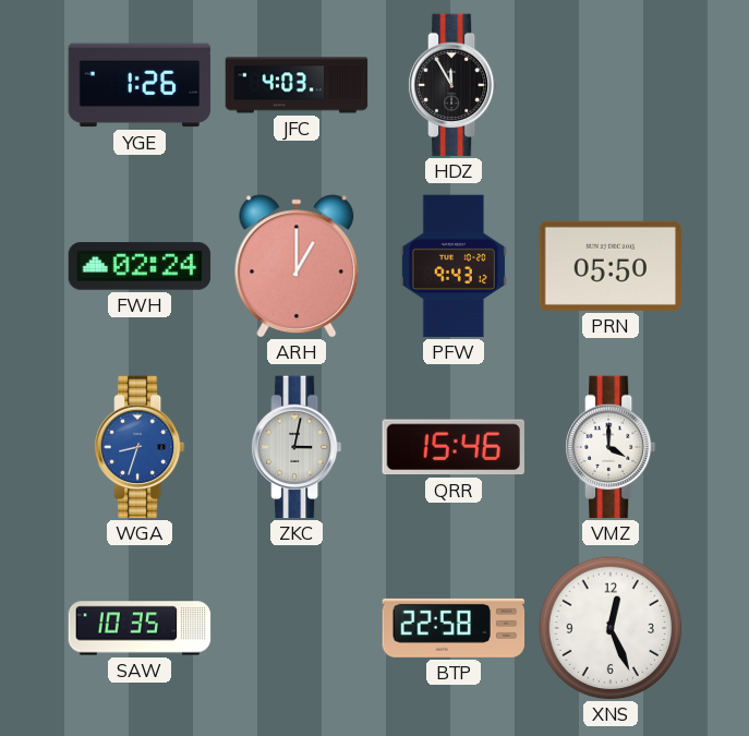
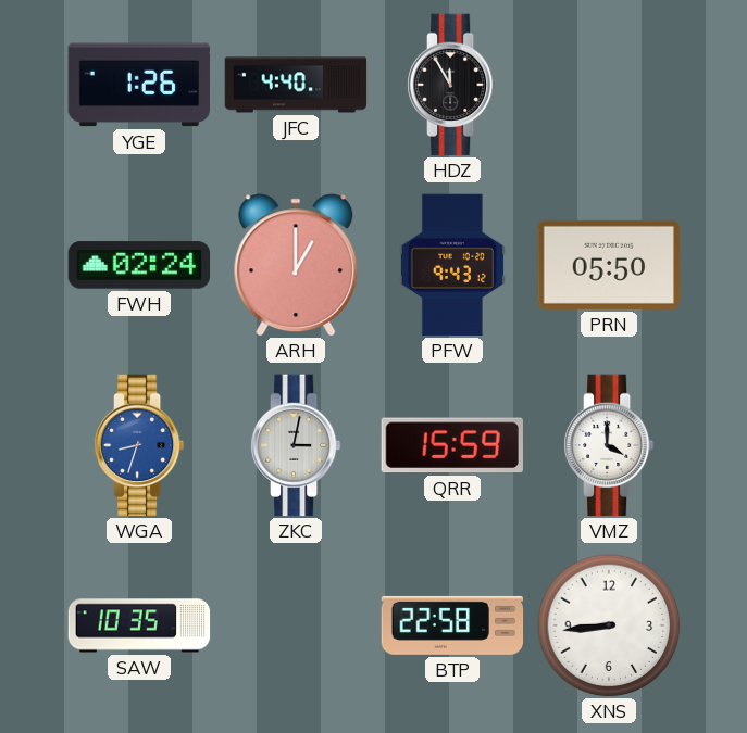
JFC: 4:03 -> 4:40 (296, 85)
QRR: 15:46 -> 15:59 (452, 445)
XNS: 12:26 -> 8:44 (609, 625)
